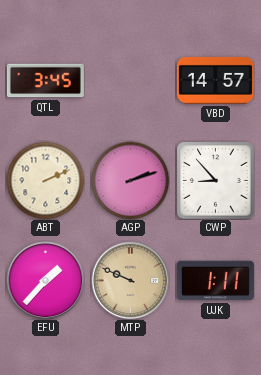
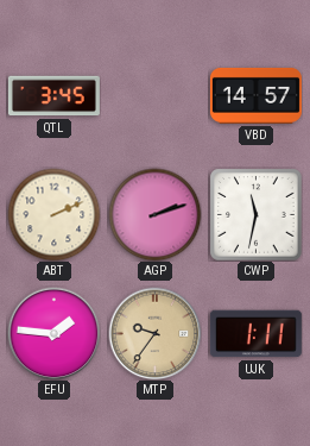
CWP: 8:53 -> 11:32 (255, 214)
EFU: 1:37 -> 1:46 (53, 333)
MTP: 9:49 -> 9:36 (154, 333)
